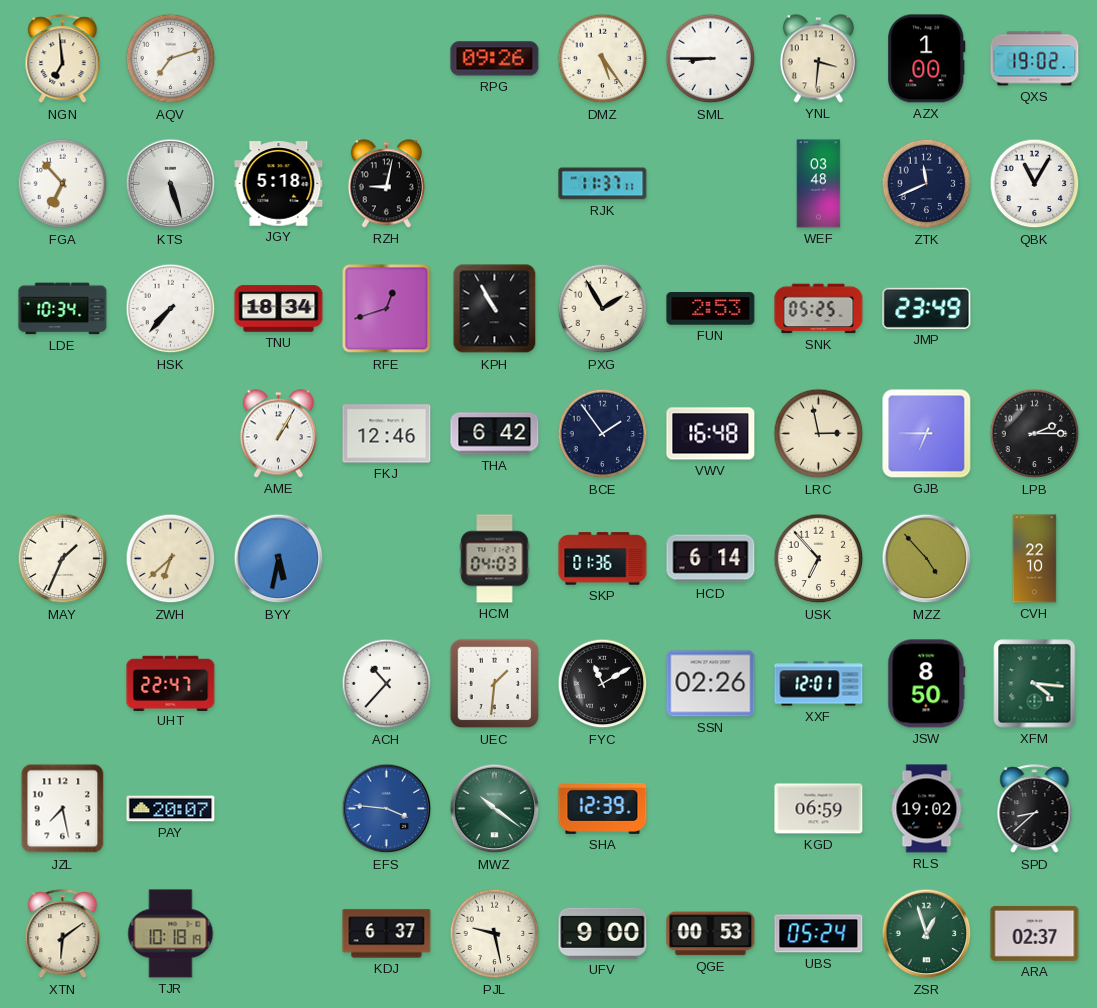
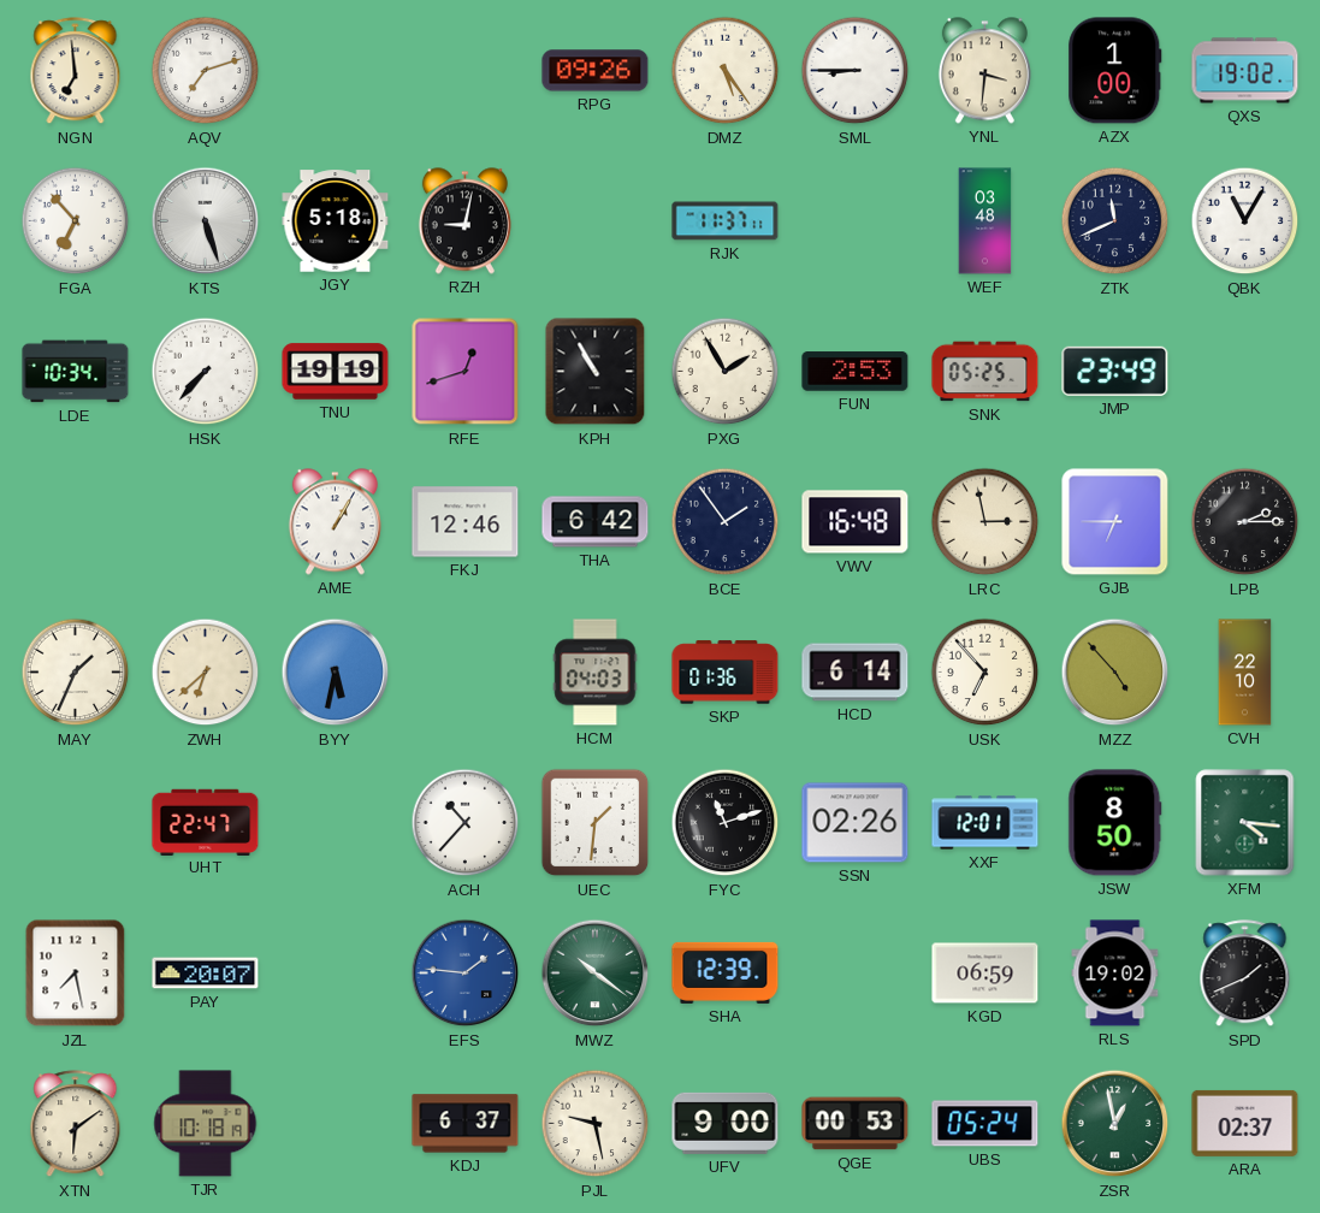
TNU: 18:34 -> 19:19 (336, 372)
FYC: 11:10 -> 11:12 (726, 823)
EFS: 3:46 -> 1:46 (466, 974)
SPD: 8:38 -> 1:41 (1245, 974)
ZSR: 12:57 -> 12:58 (1115, 1124)
